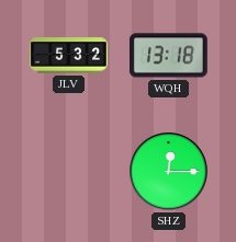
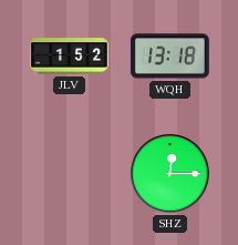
JLV: 5:32 -> 1:52 (70, 57)
